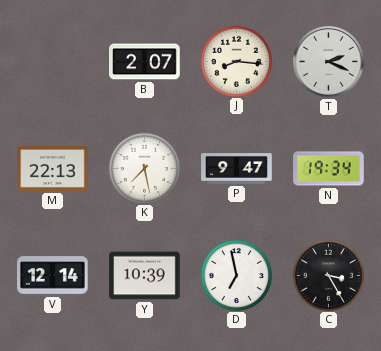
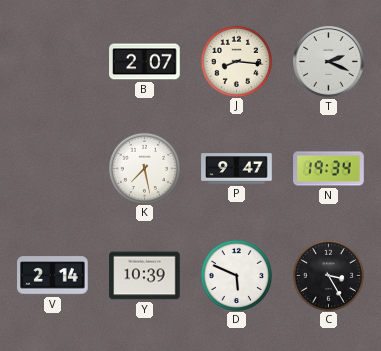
M: 22:13 -> none (53, 168)
V: 12:14 -> 2:14 (53, 276)
D: 6:58 -> 5:49 (236, 275)
